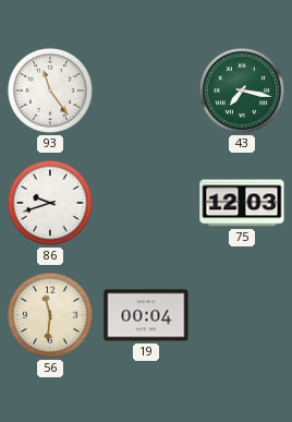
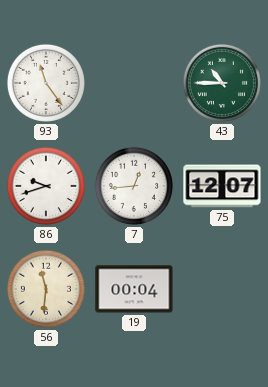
43: 7:17 -> 10:45 (222, 83)
7: none -> 12:44 (134, 186)
75: 12:03 -> 12:07 (222, 186)
